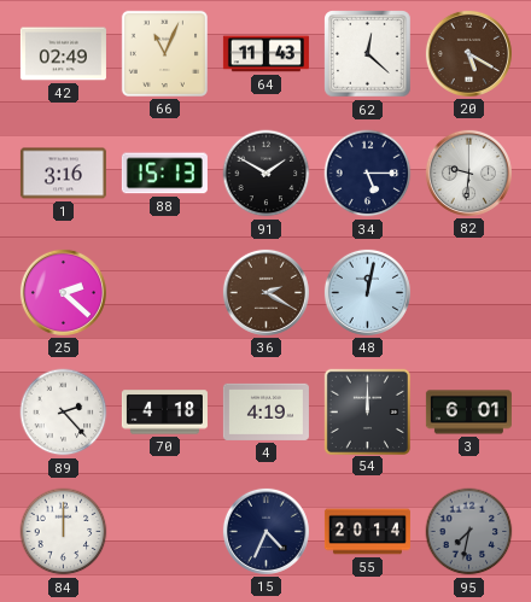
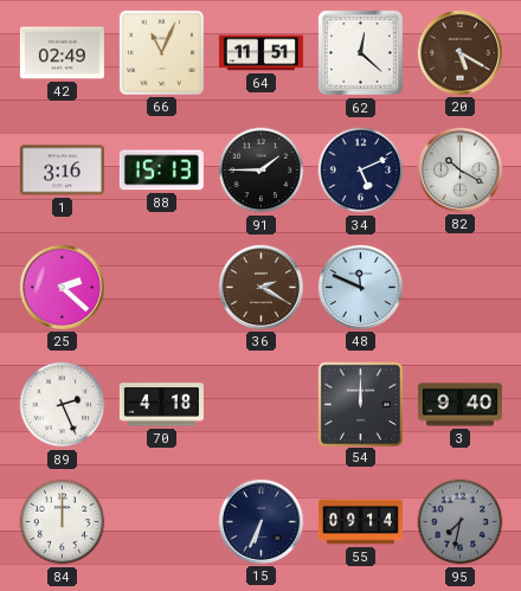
64: 11:43 -> 11:51 (260, 53)
91: 1:50 -> 1:45 (262, 171)
34: 5:15 -> 5:11 (361, 171)
82: 9:31 -> 10:20 (459, 169)
48: 12:02 -> 11:49 (360, 287)
89: 2:23 -> 2:26 (63, 405)
4: 4:19 -> none (265, 411)
3: 6:01 -> 9:40 (459, 405)
15: 4:34 -> 6:34 (260, 521)
55: 20:14 -> 09:14 (360, 522)
